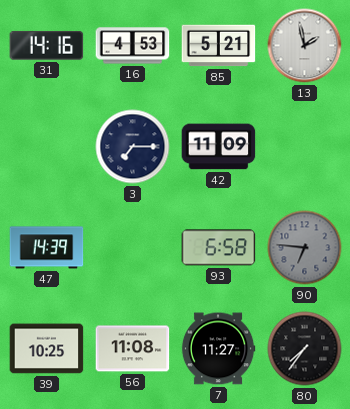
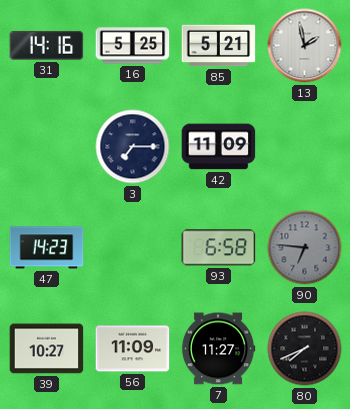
16: 4:53 -> 5:25 (133, 46)
47: 14:39 -> 14:23 (47, 248)
39: 10:25 -> 10:27 (47, 349)
56: 11:08 -> 11:09 (133, 349)
80: 7:36 -> 7:41 (305, 349)
